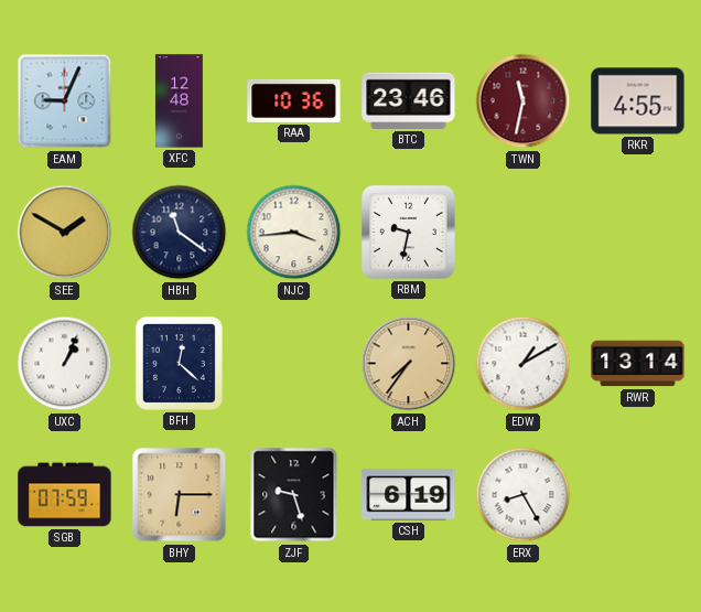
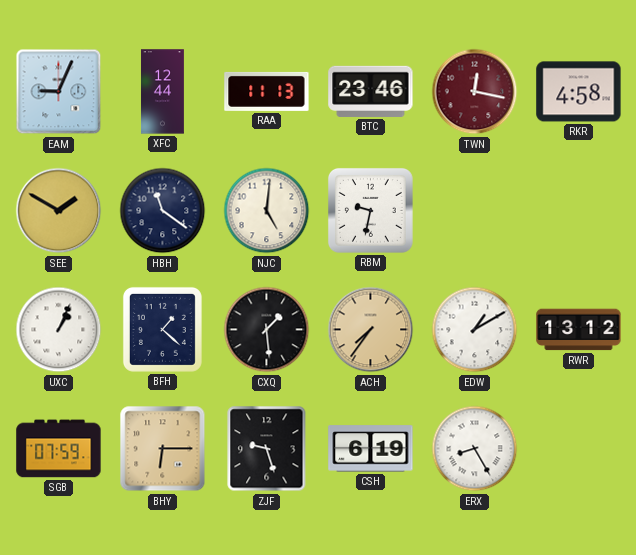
XFC: 12:48 -> 12:44 (162, 92)
RAA: 10:36 -> 11:13 (267, 91)
TWN: 11:32 -> 12:17 (475, 92)
RKR: 4:55 -> 4:58 (579, 92)
NJC: 3:44 -> 5:01 (267, 211)
BFH: 12:22 -> 1:22 (162, 329)
CXQ: none -> 1:29 (267, 330)
RWR: 13:14 -> 13:12 (579, 330)
